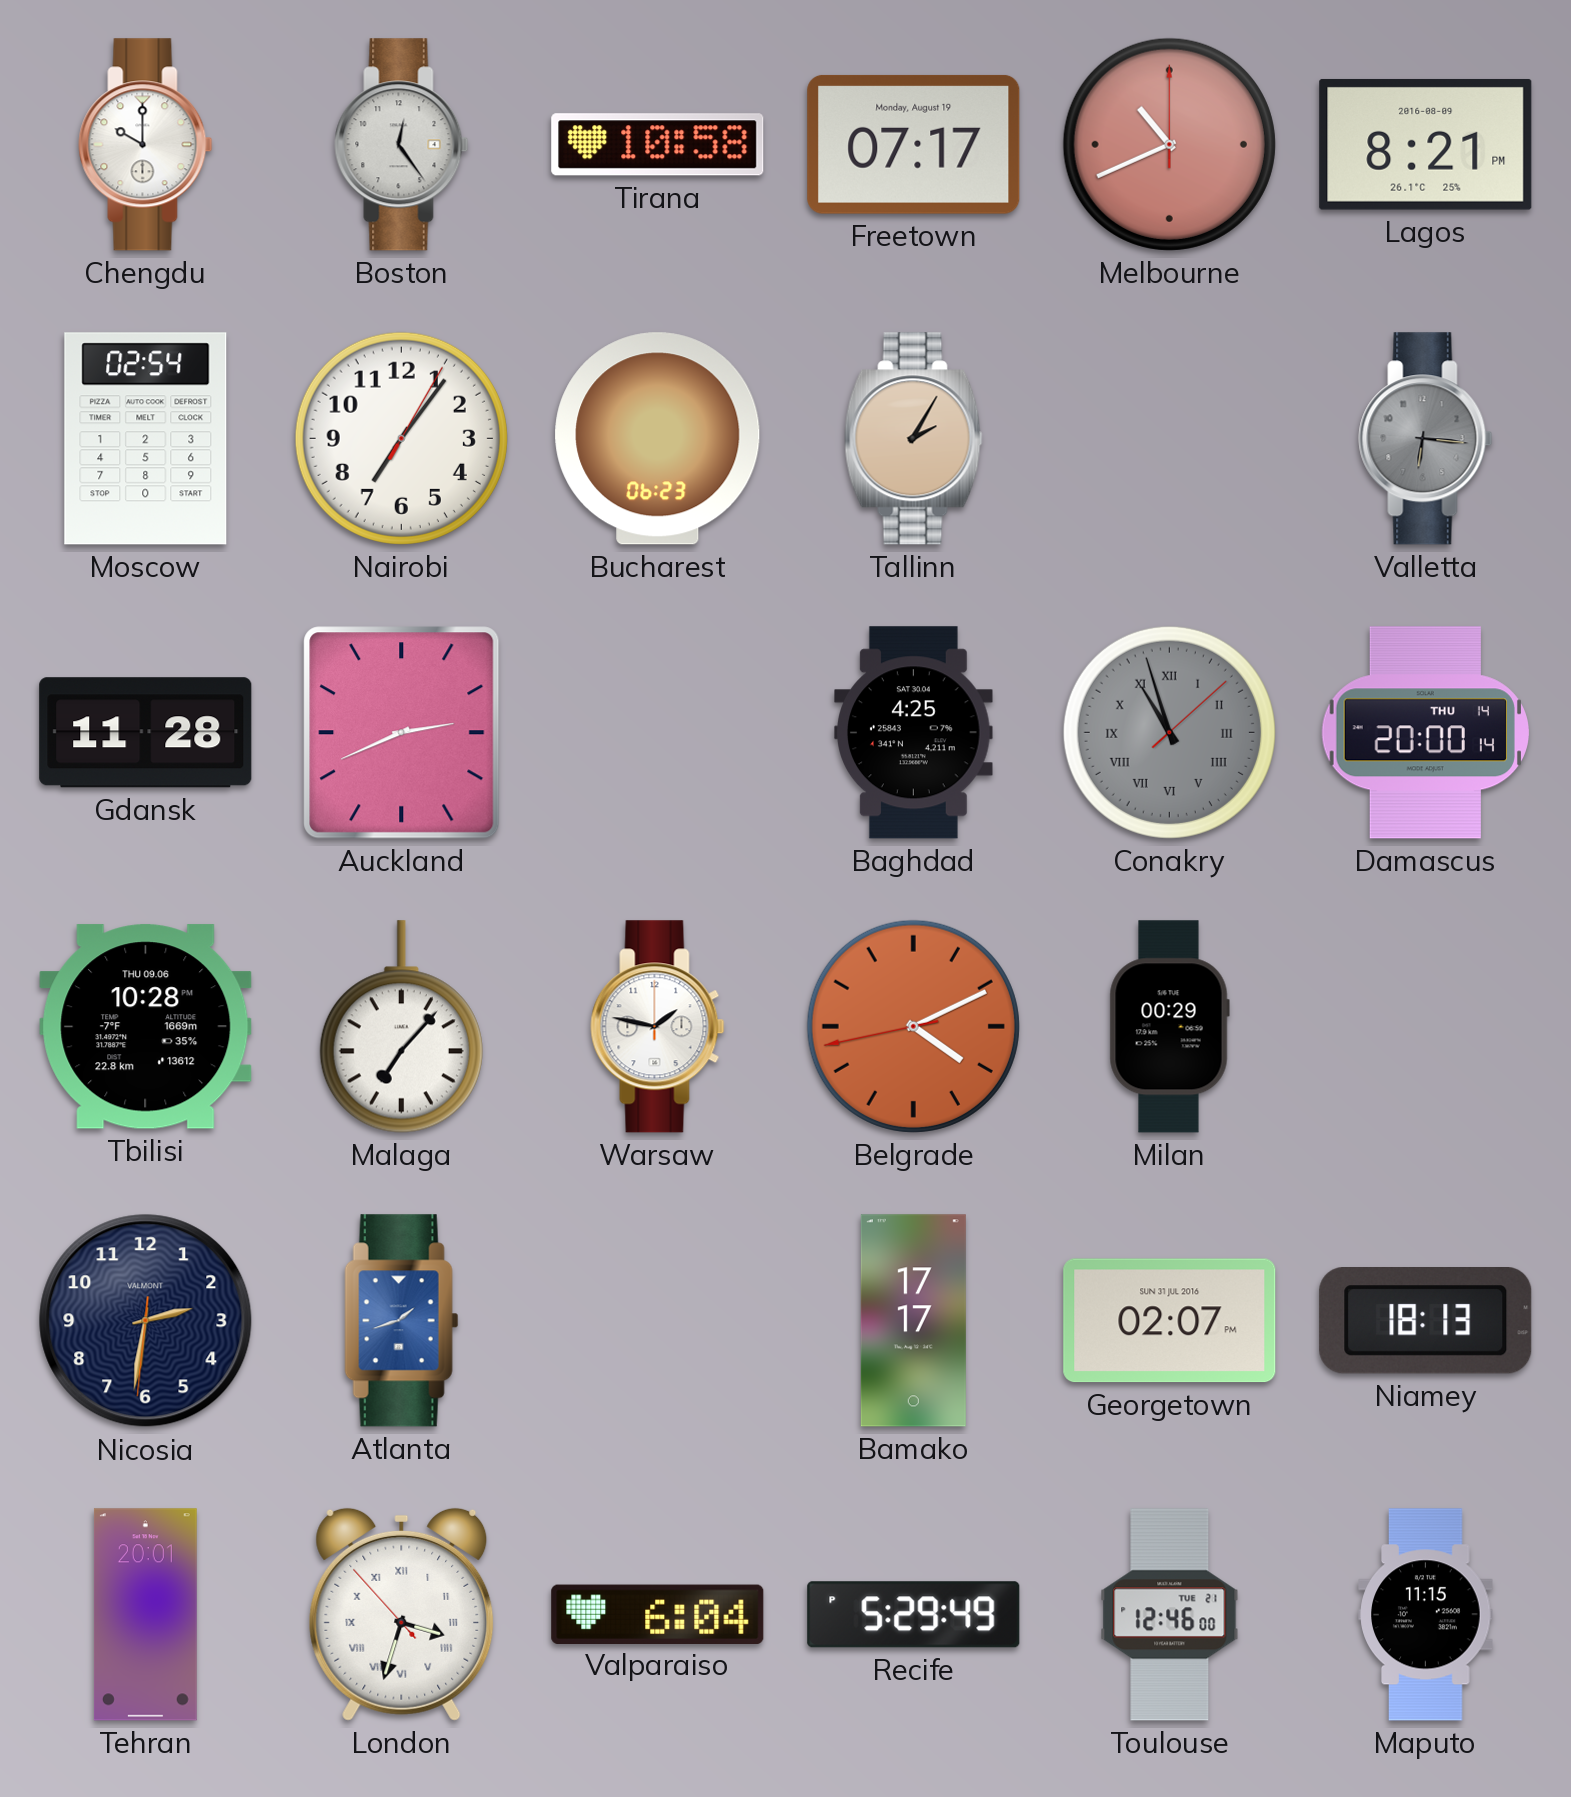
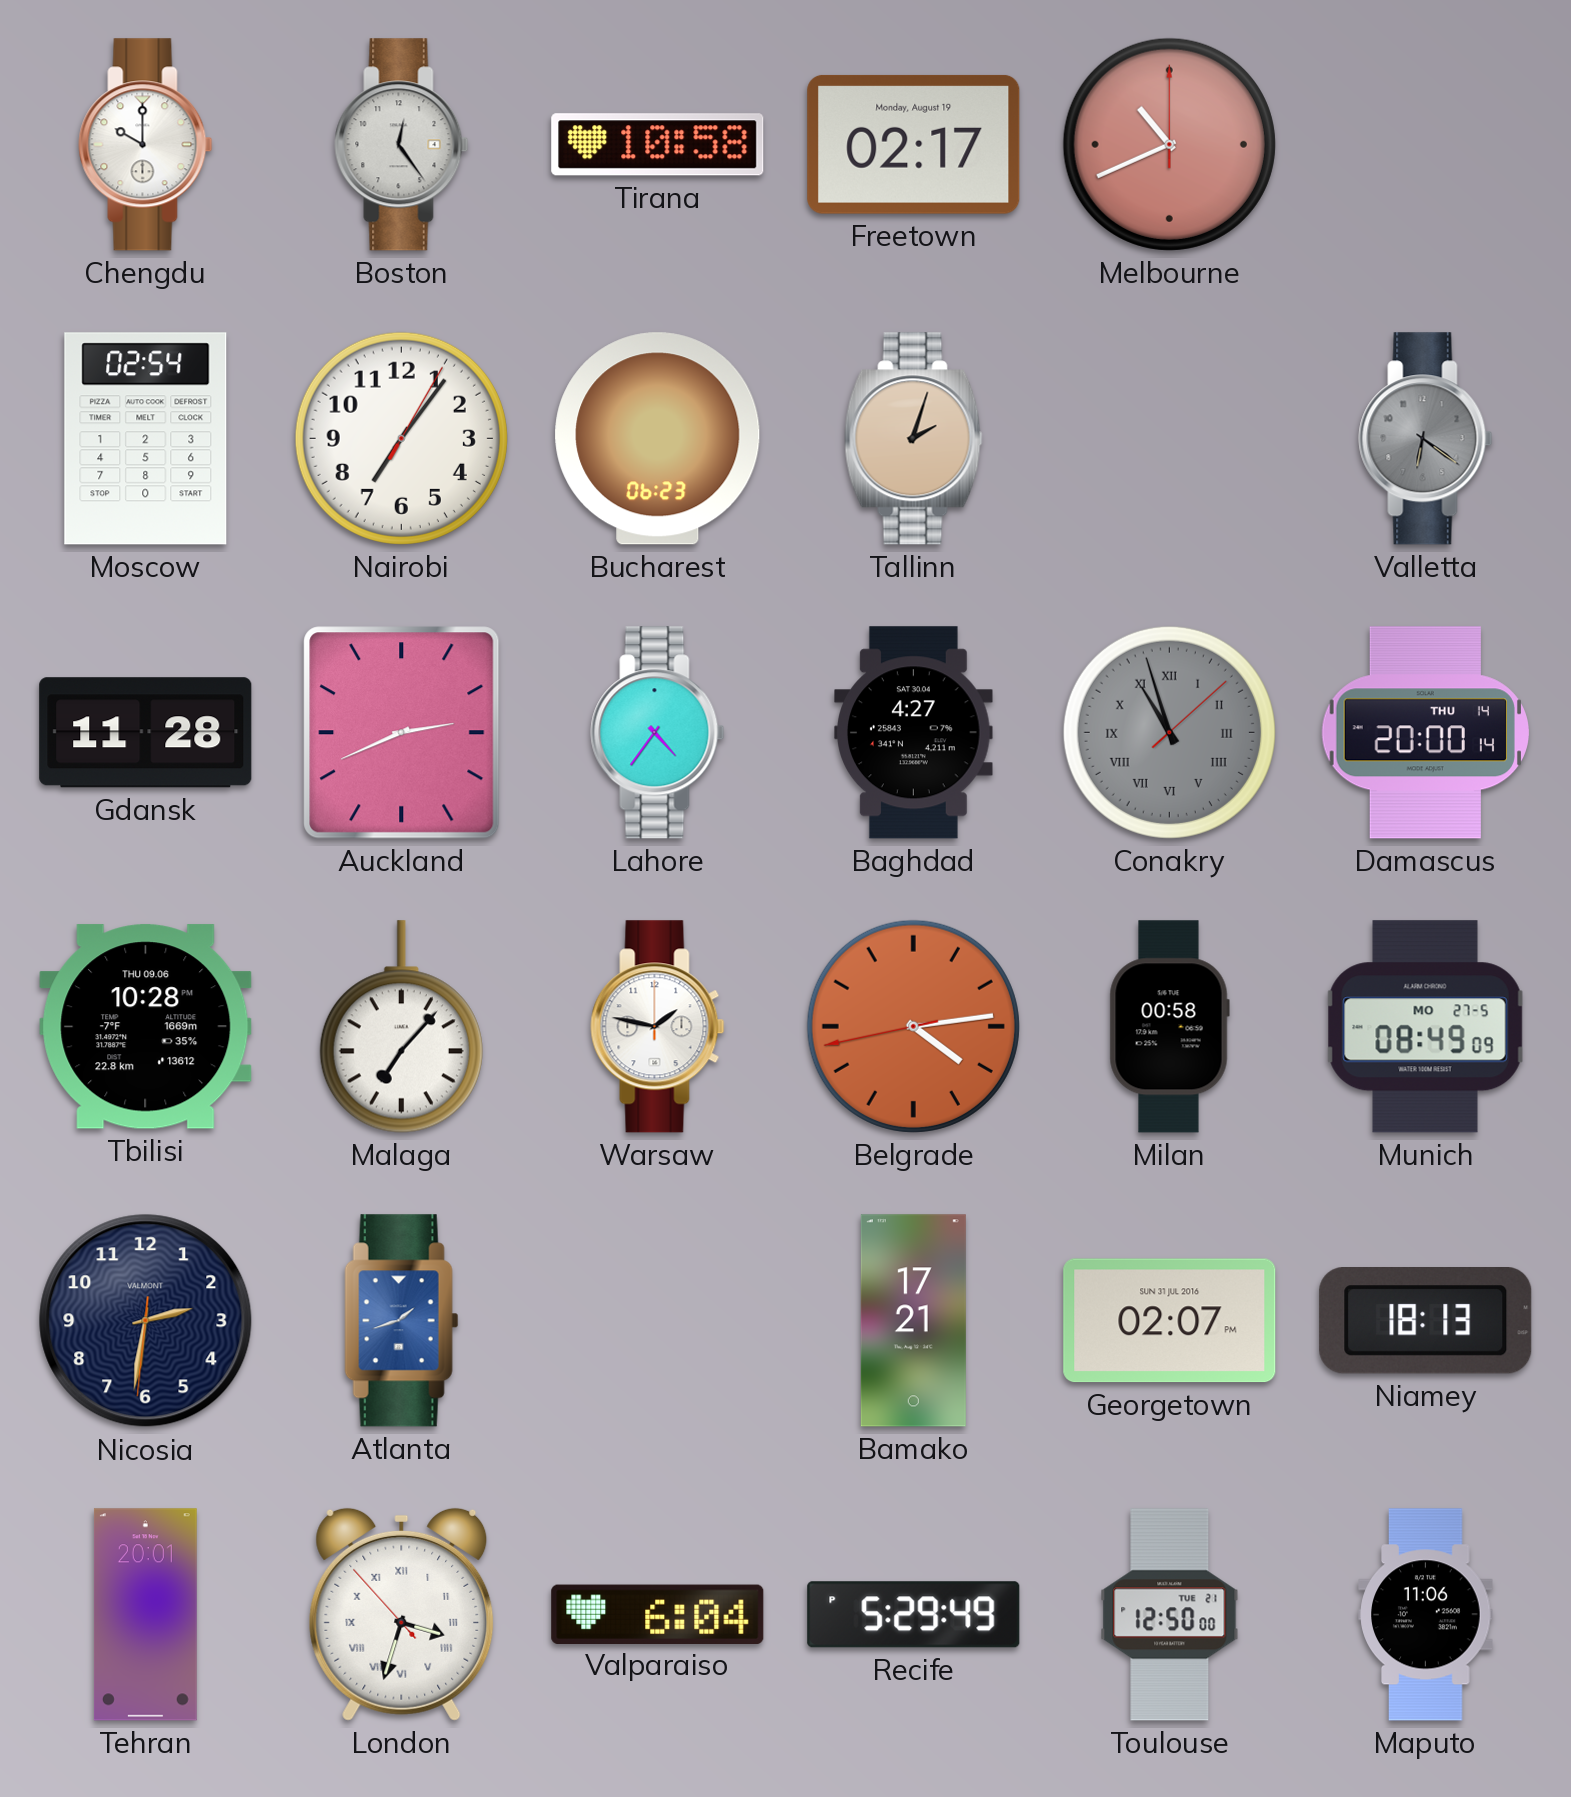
Freetown: 07:17 -> 02:17 (914, 144)
Lagos: 8:21 -> none (1426, 144)
Tallinn: 2:05 -> 2:03 (914, 439)
Valletta: 6:16 -> 6:21 (1426, 439)
Lahore: none -> 4:36 (658, 733)
Baghdad: 4:25 -> 4:27 (914, 733)
Belgrade: 4:10 -> 4:13 (913, 1026)
Milan: 00:29 -> 00:58 (1169, 1027)
Munich: none -> 08:49 (1426, 1027)
Bamako: 17:17 -> 17:21 (913, 1321)
Toulouse: 12:46 -> 12:50 (1170, 1615)
Maputo: 11:15 -> 11:06 (1426, 1615)
